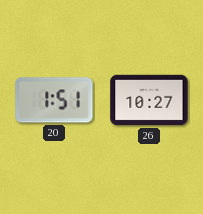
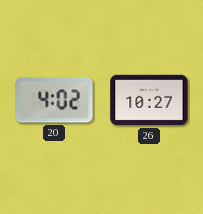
20: 1:51 -> 4:02 (54, 100)
